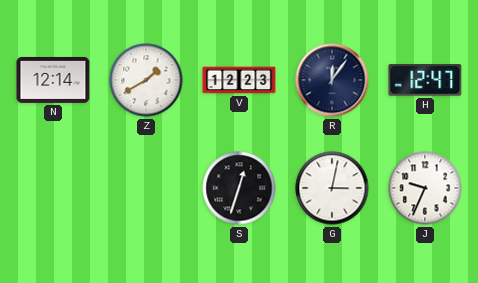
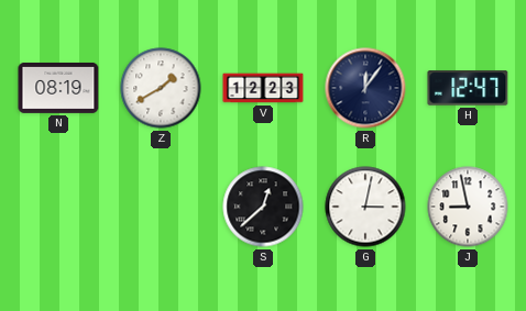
N: 12:14 -> 08:19 (58, 88)
S: 12:33 -> 12:38 (263, 207)
J: 9:34 -> 8:58 (468, 207)
